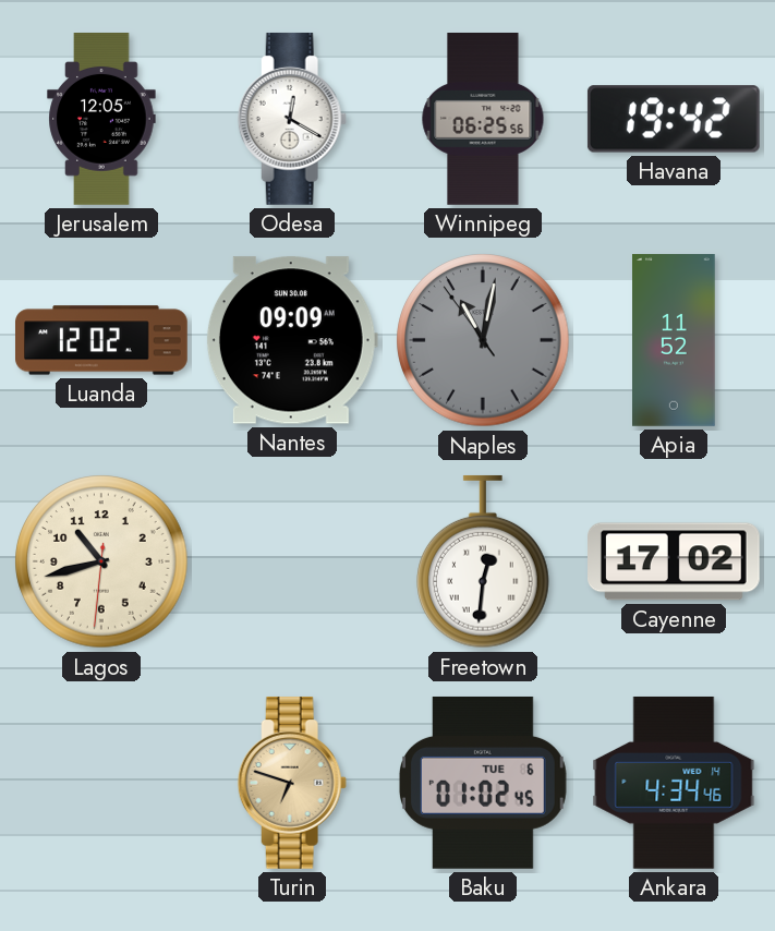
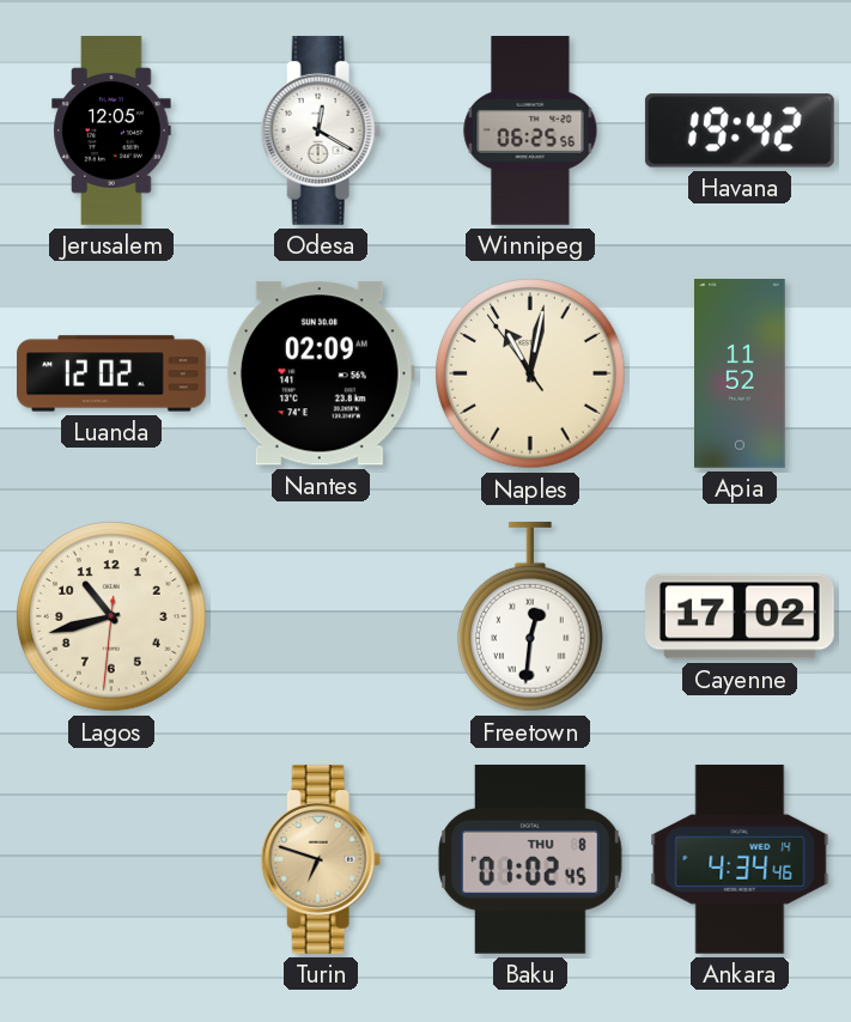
Nantes: 09:09 -> 02:09 (321, 373)
Naples dial: grey -> cream (530, 373)
Baku date: TUE 6 -> THU 8 (530, 859)
